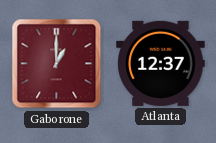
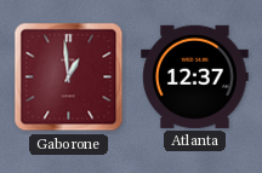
Gaborone: 1:00 -> 12:59 (69, 77)
